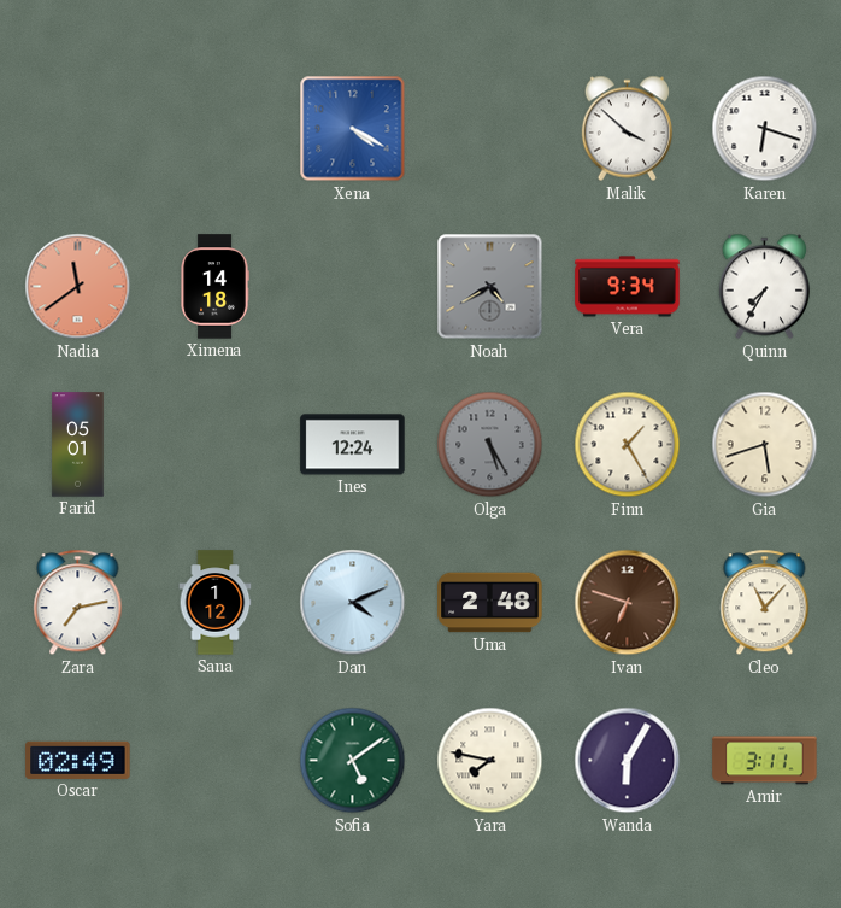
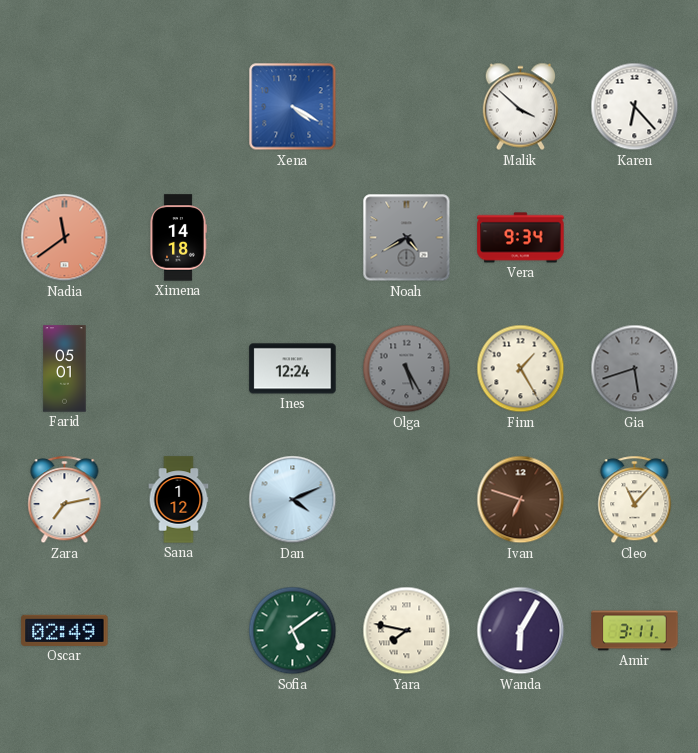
Karen: 6:18 -> 6:23 (635, 107)
Quinn: 7:35 -> none (764, 287)
Gia dial: cream -> grey (635, 369)
Uma: 2:48 -> none (490, 603)
